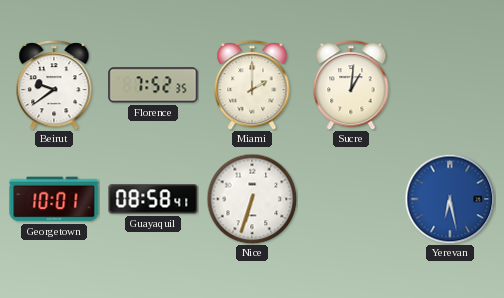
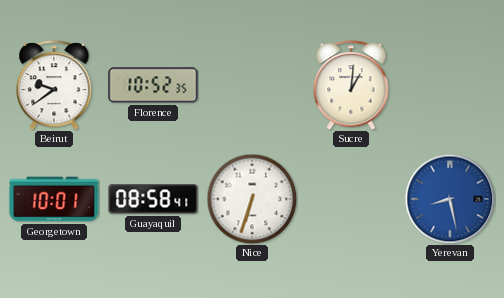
Florence: 7:52 -> 10:52 (153, 85)
Miami: 2:00 -> none (252, 85)
Yerevan: 6:28 -> 8:28 (450, 199)
